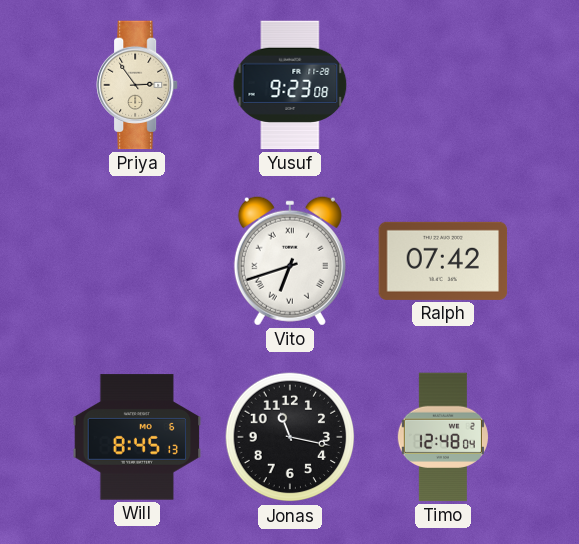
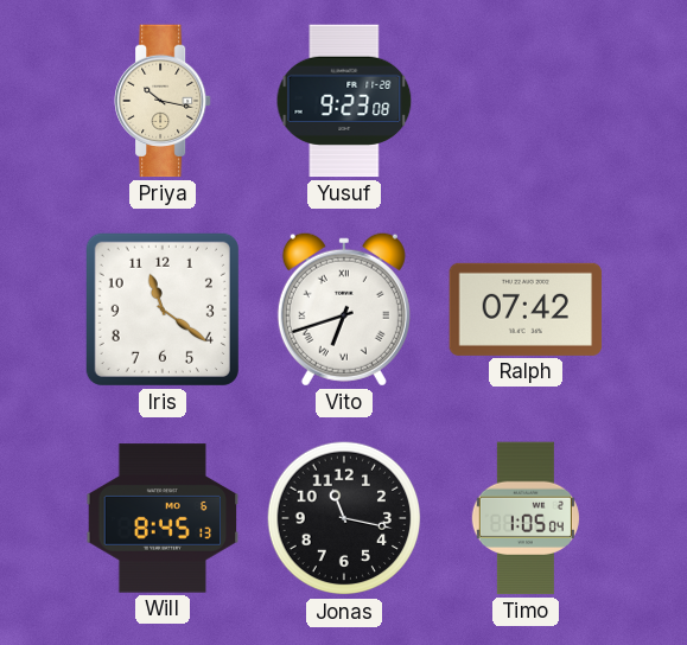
Priya: 2:54 -> 10:17 (164, 101)
Iris: none -> 11:21 (163, 309)
Timo: 12:48 -> 1:05 (526, 518)
